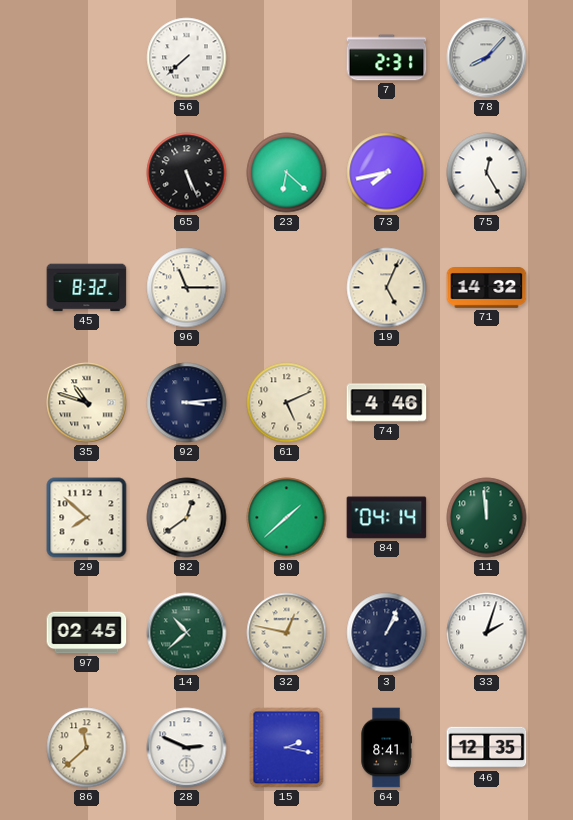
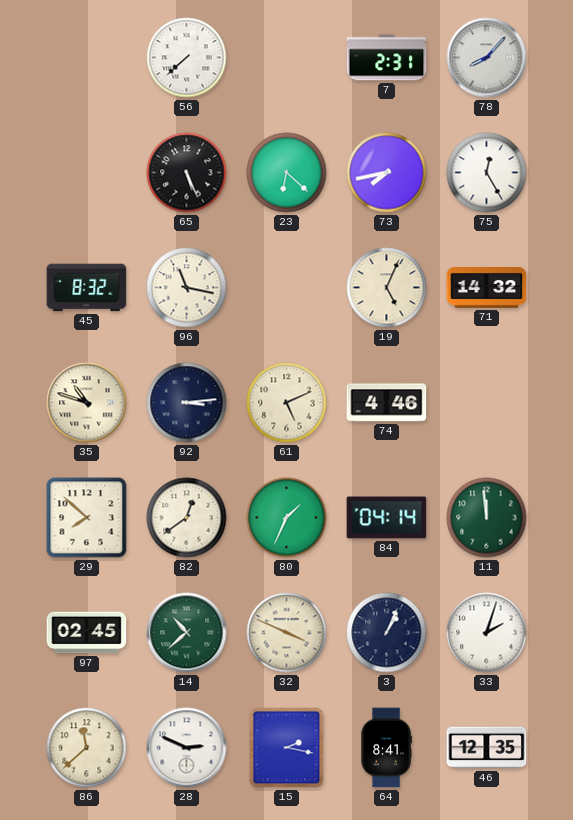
96: 11:15 -> 11:17 (187, 288)
80: 1:38 -> 1:34 (287, 518)
32: 12:47 -> 3:49 (287, 633)
